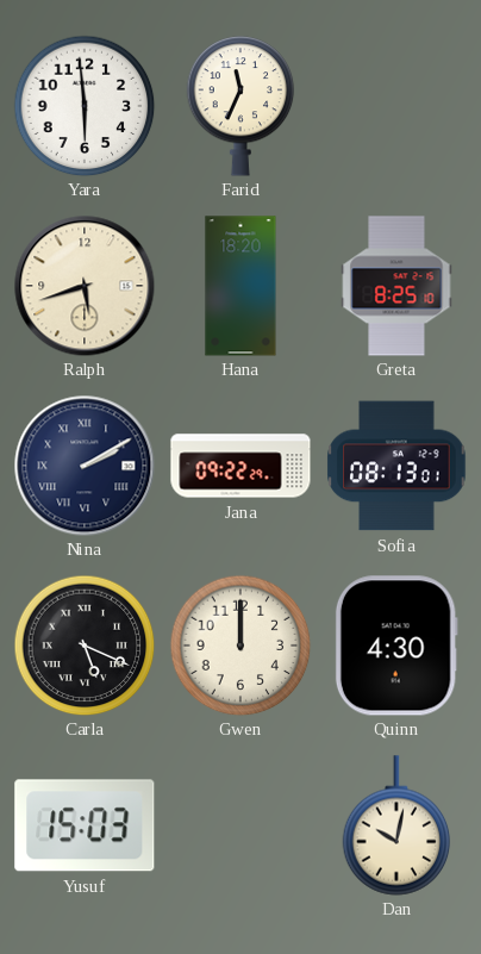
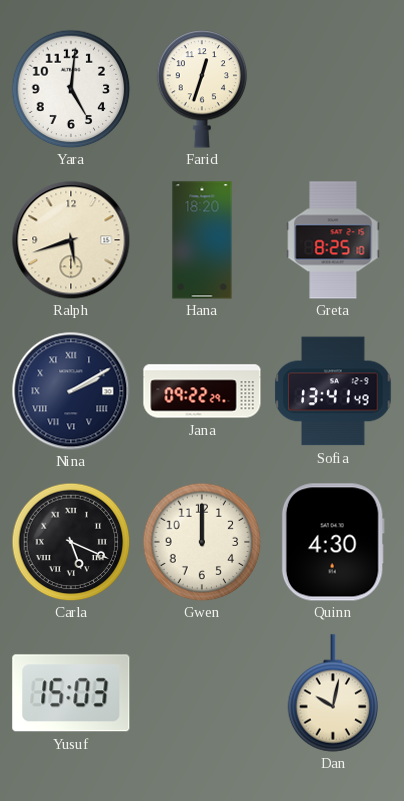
Yara: 5:59 -> 5:01 (71, 89)
Farid: 11:34 -> 12:33 (202, 89)
Sofia: 08:13 -> 13:41 (333, 391)
